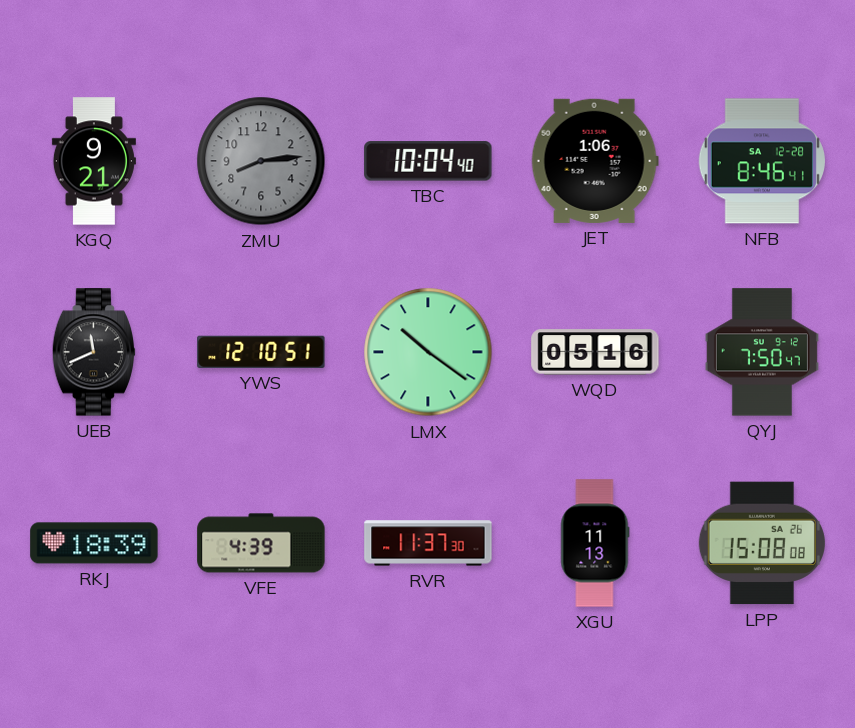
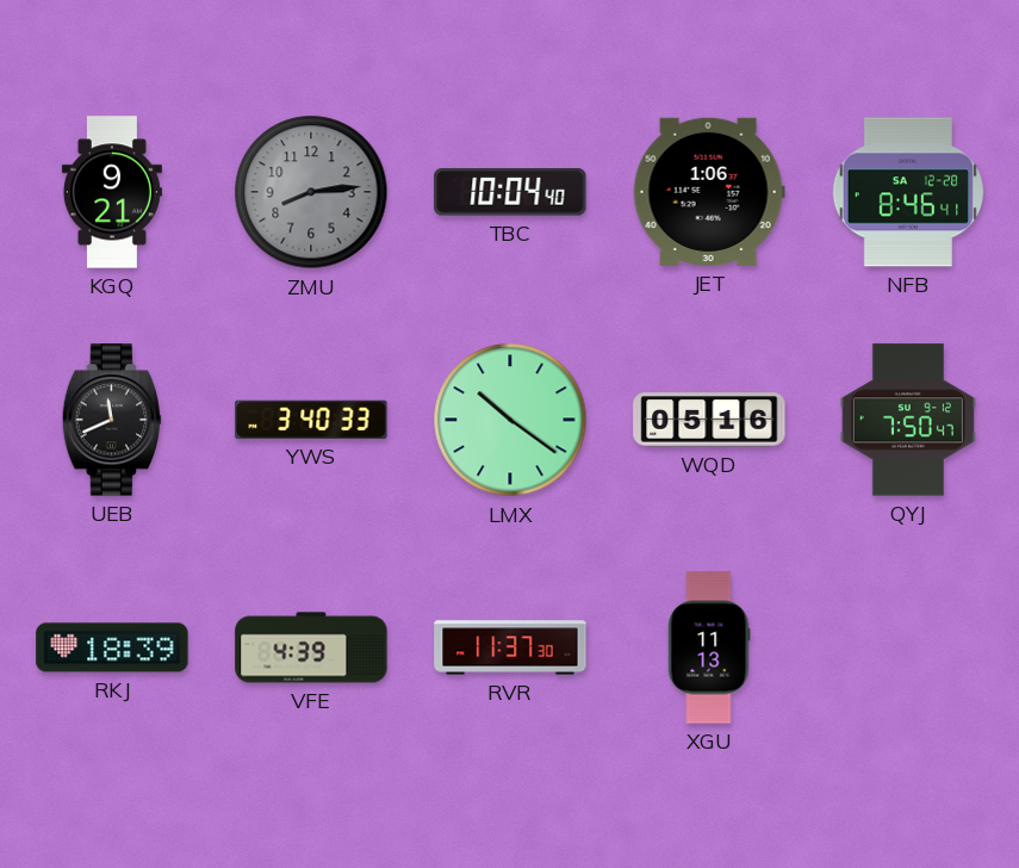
YWS: 12:10 -> 3:40 (311, 420)
LPP: 15:08 -> none (762, 543)
